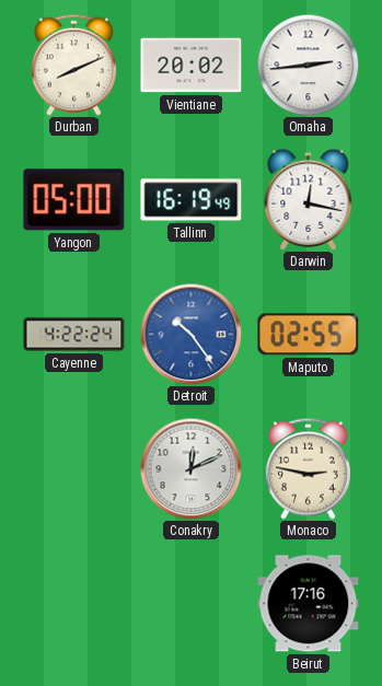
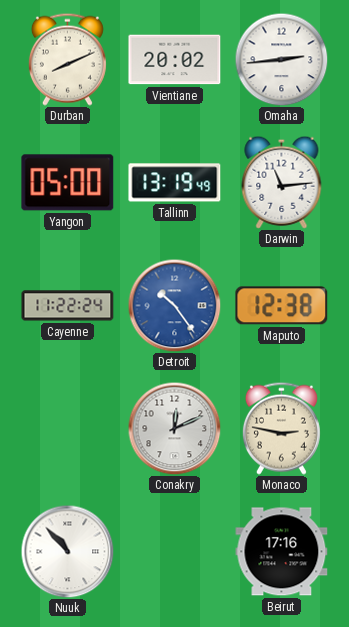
Tallinn: 16:19 -> 13:19 (175, 183)
Darwin: 12:17 -> 11:14 (282, 182)
Cayenne: 4:22 -> 11:22 (68, 306)
Maputo: 02:55 -> 12:38 (282, 306)
Nuuk: none -> 10:53 (67, 551)
